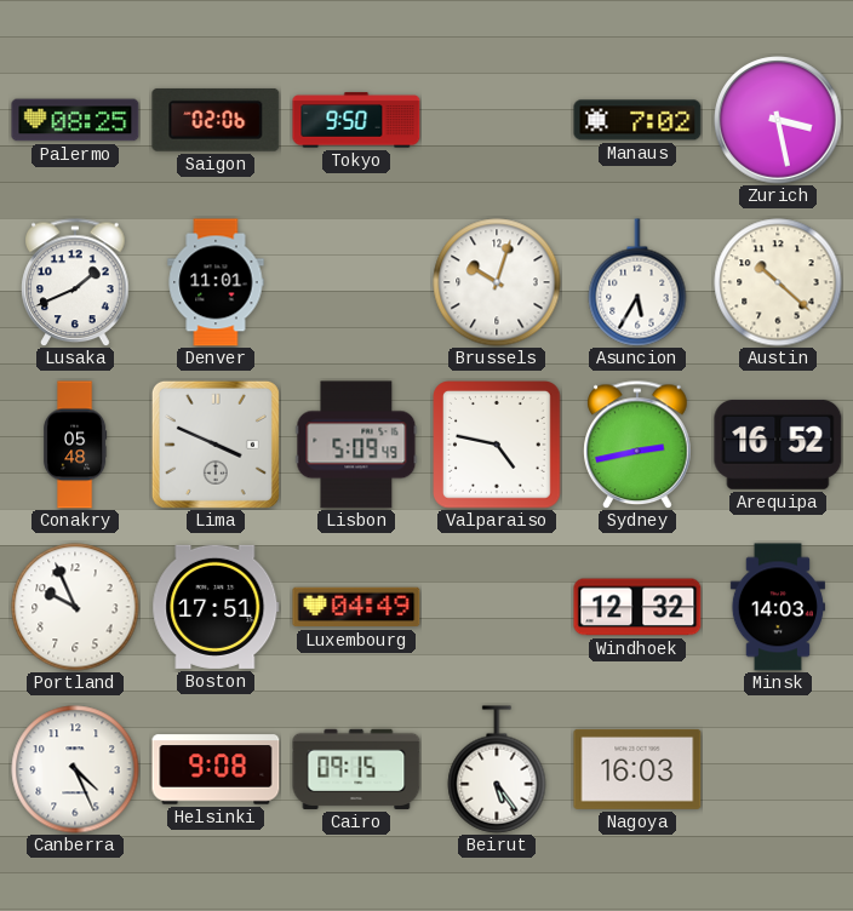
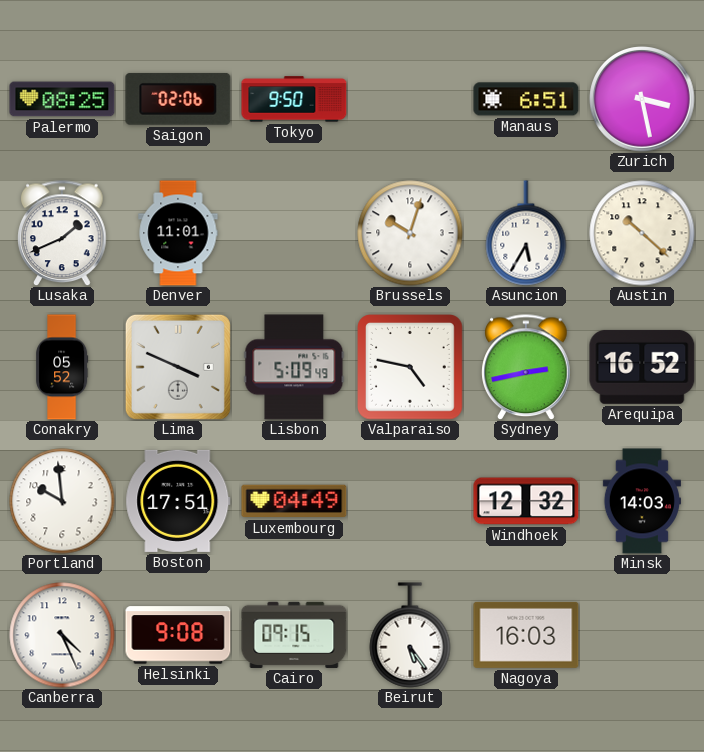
Manaus: 7:02 -> 6:51 (526, 99)
Conakry: 05:48 -> 05:52 (63, 367)
Portland: 9:56 -> 9:59 (62, 501)
